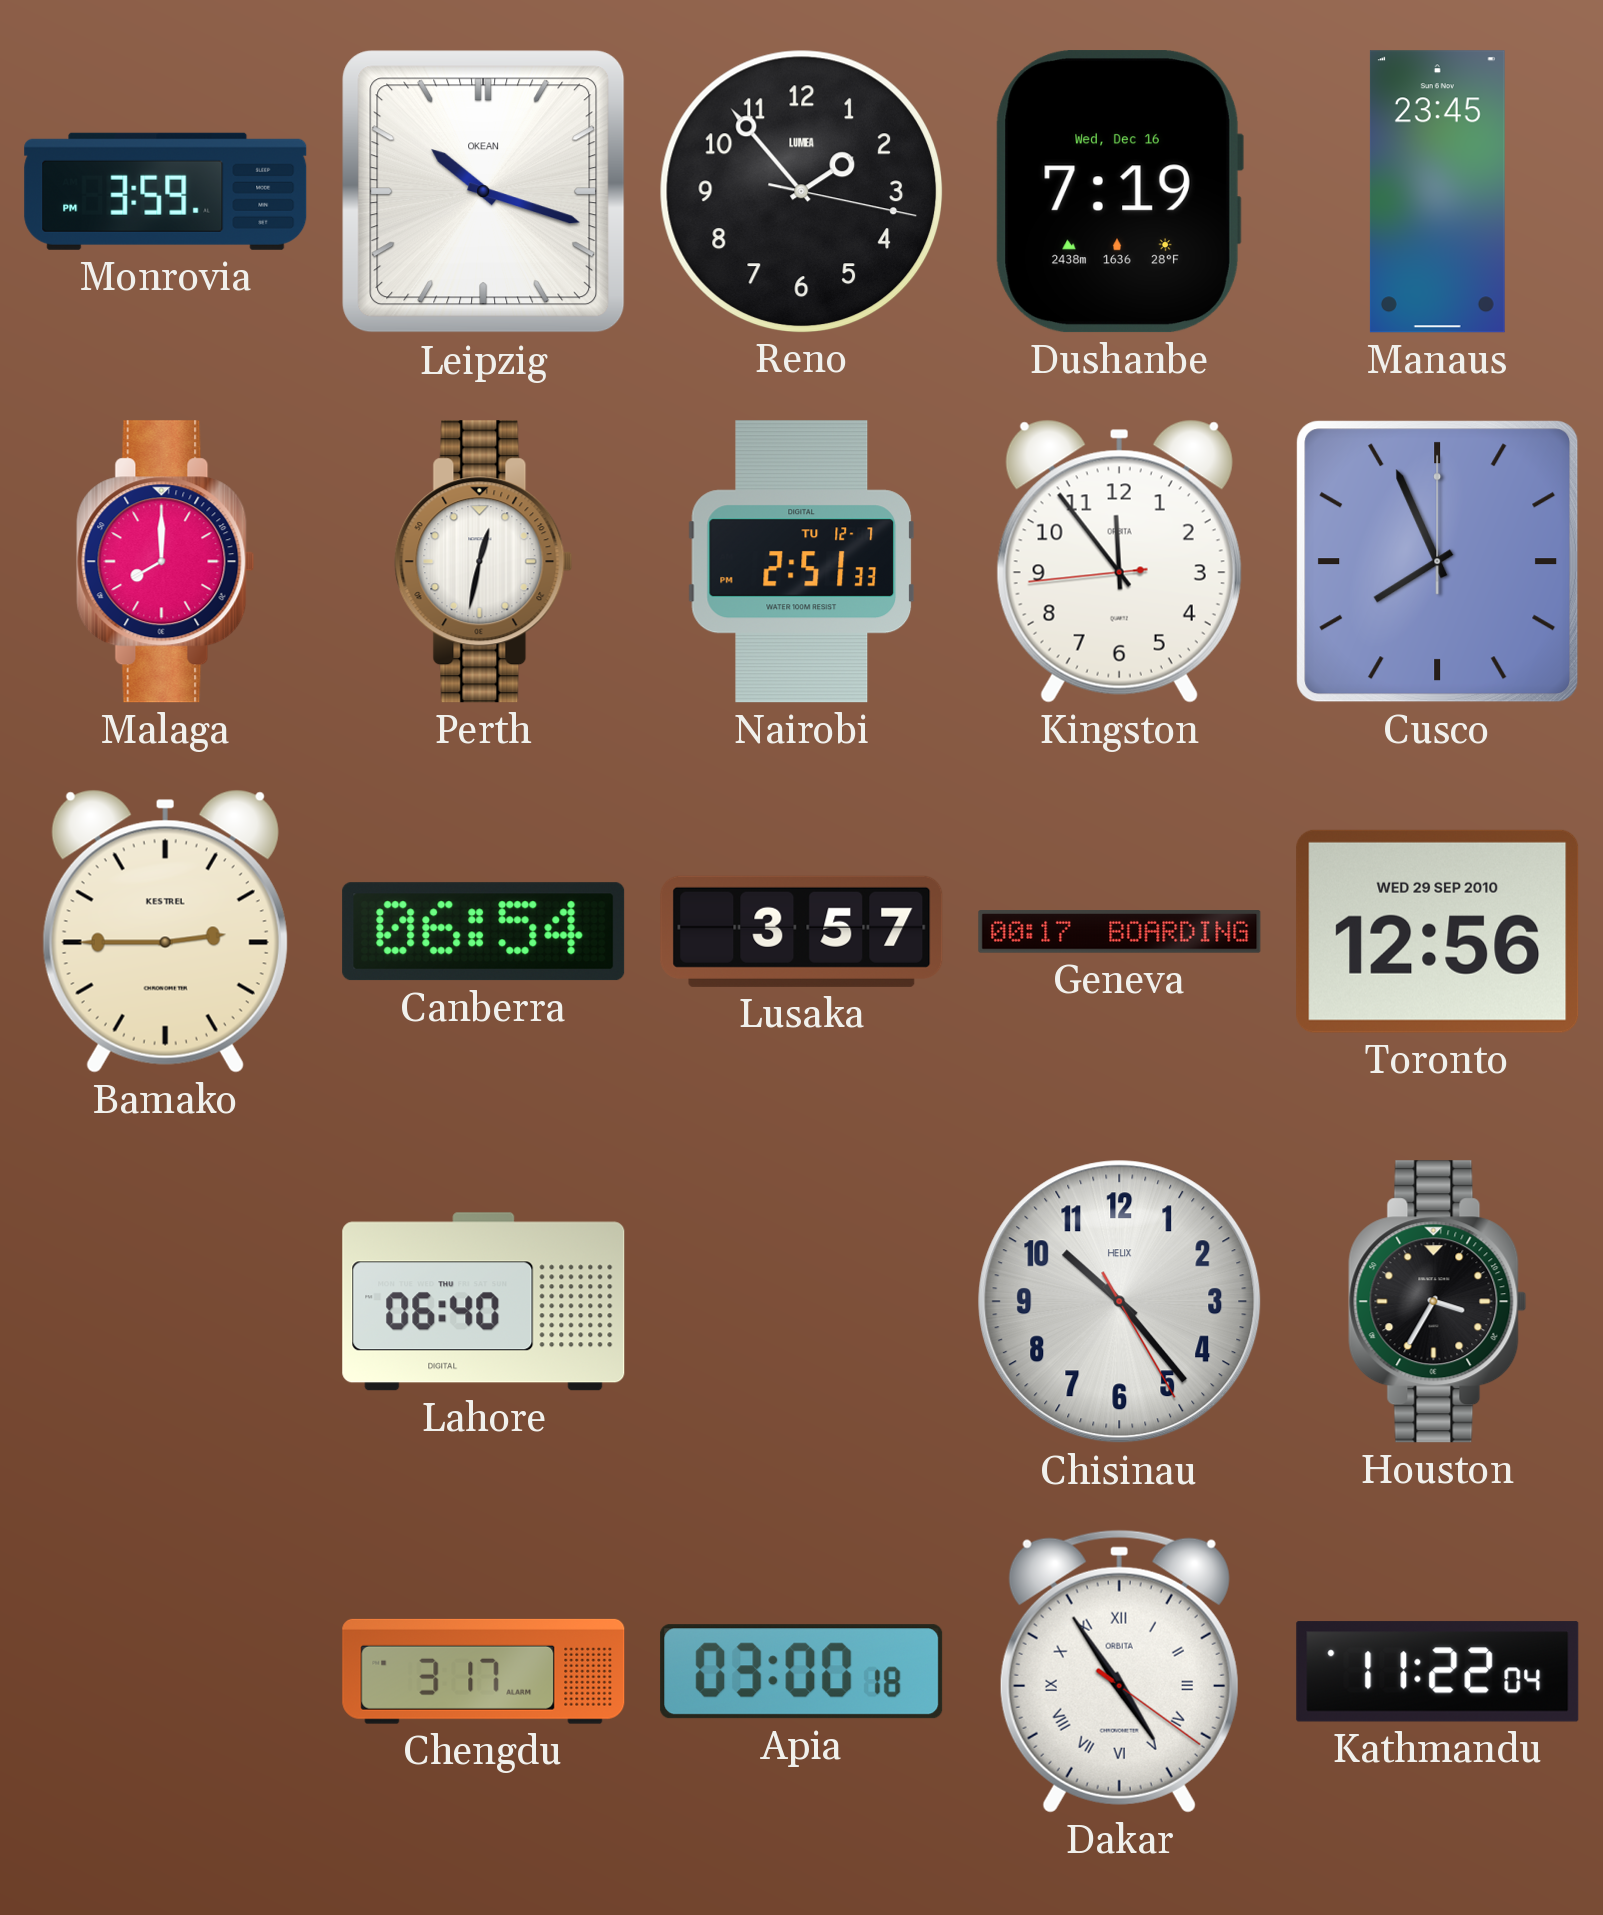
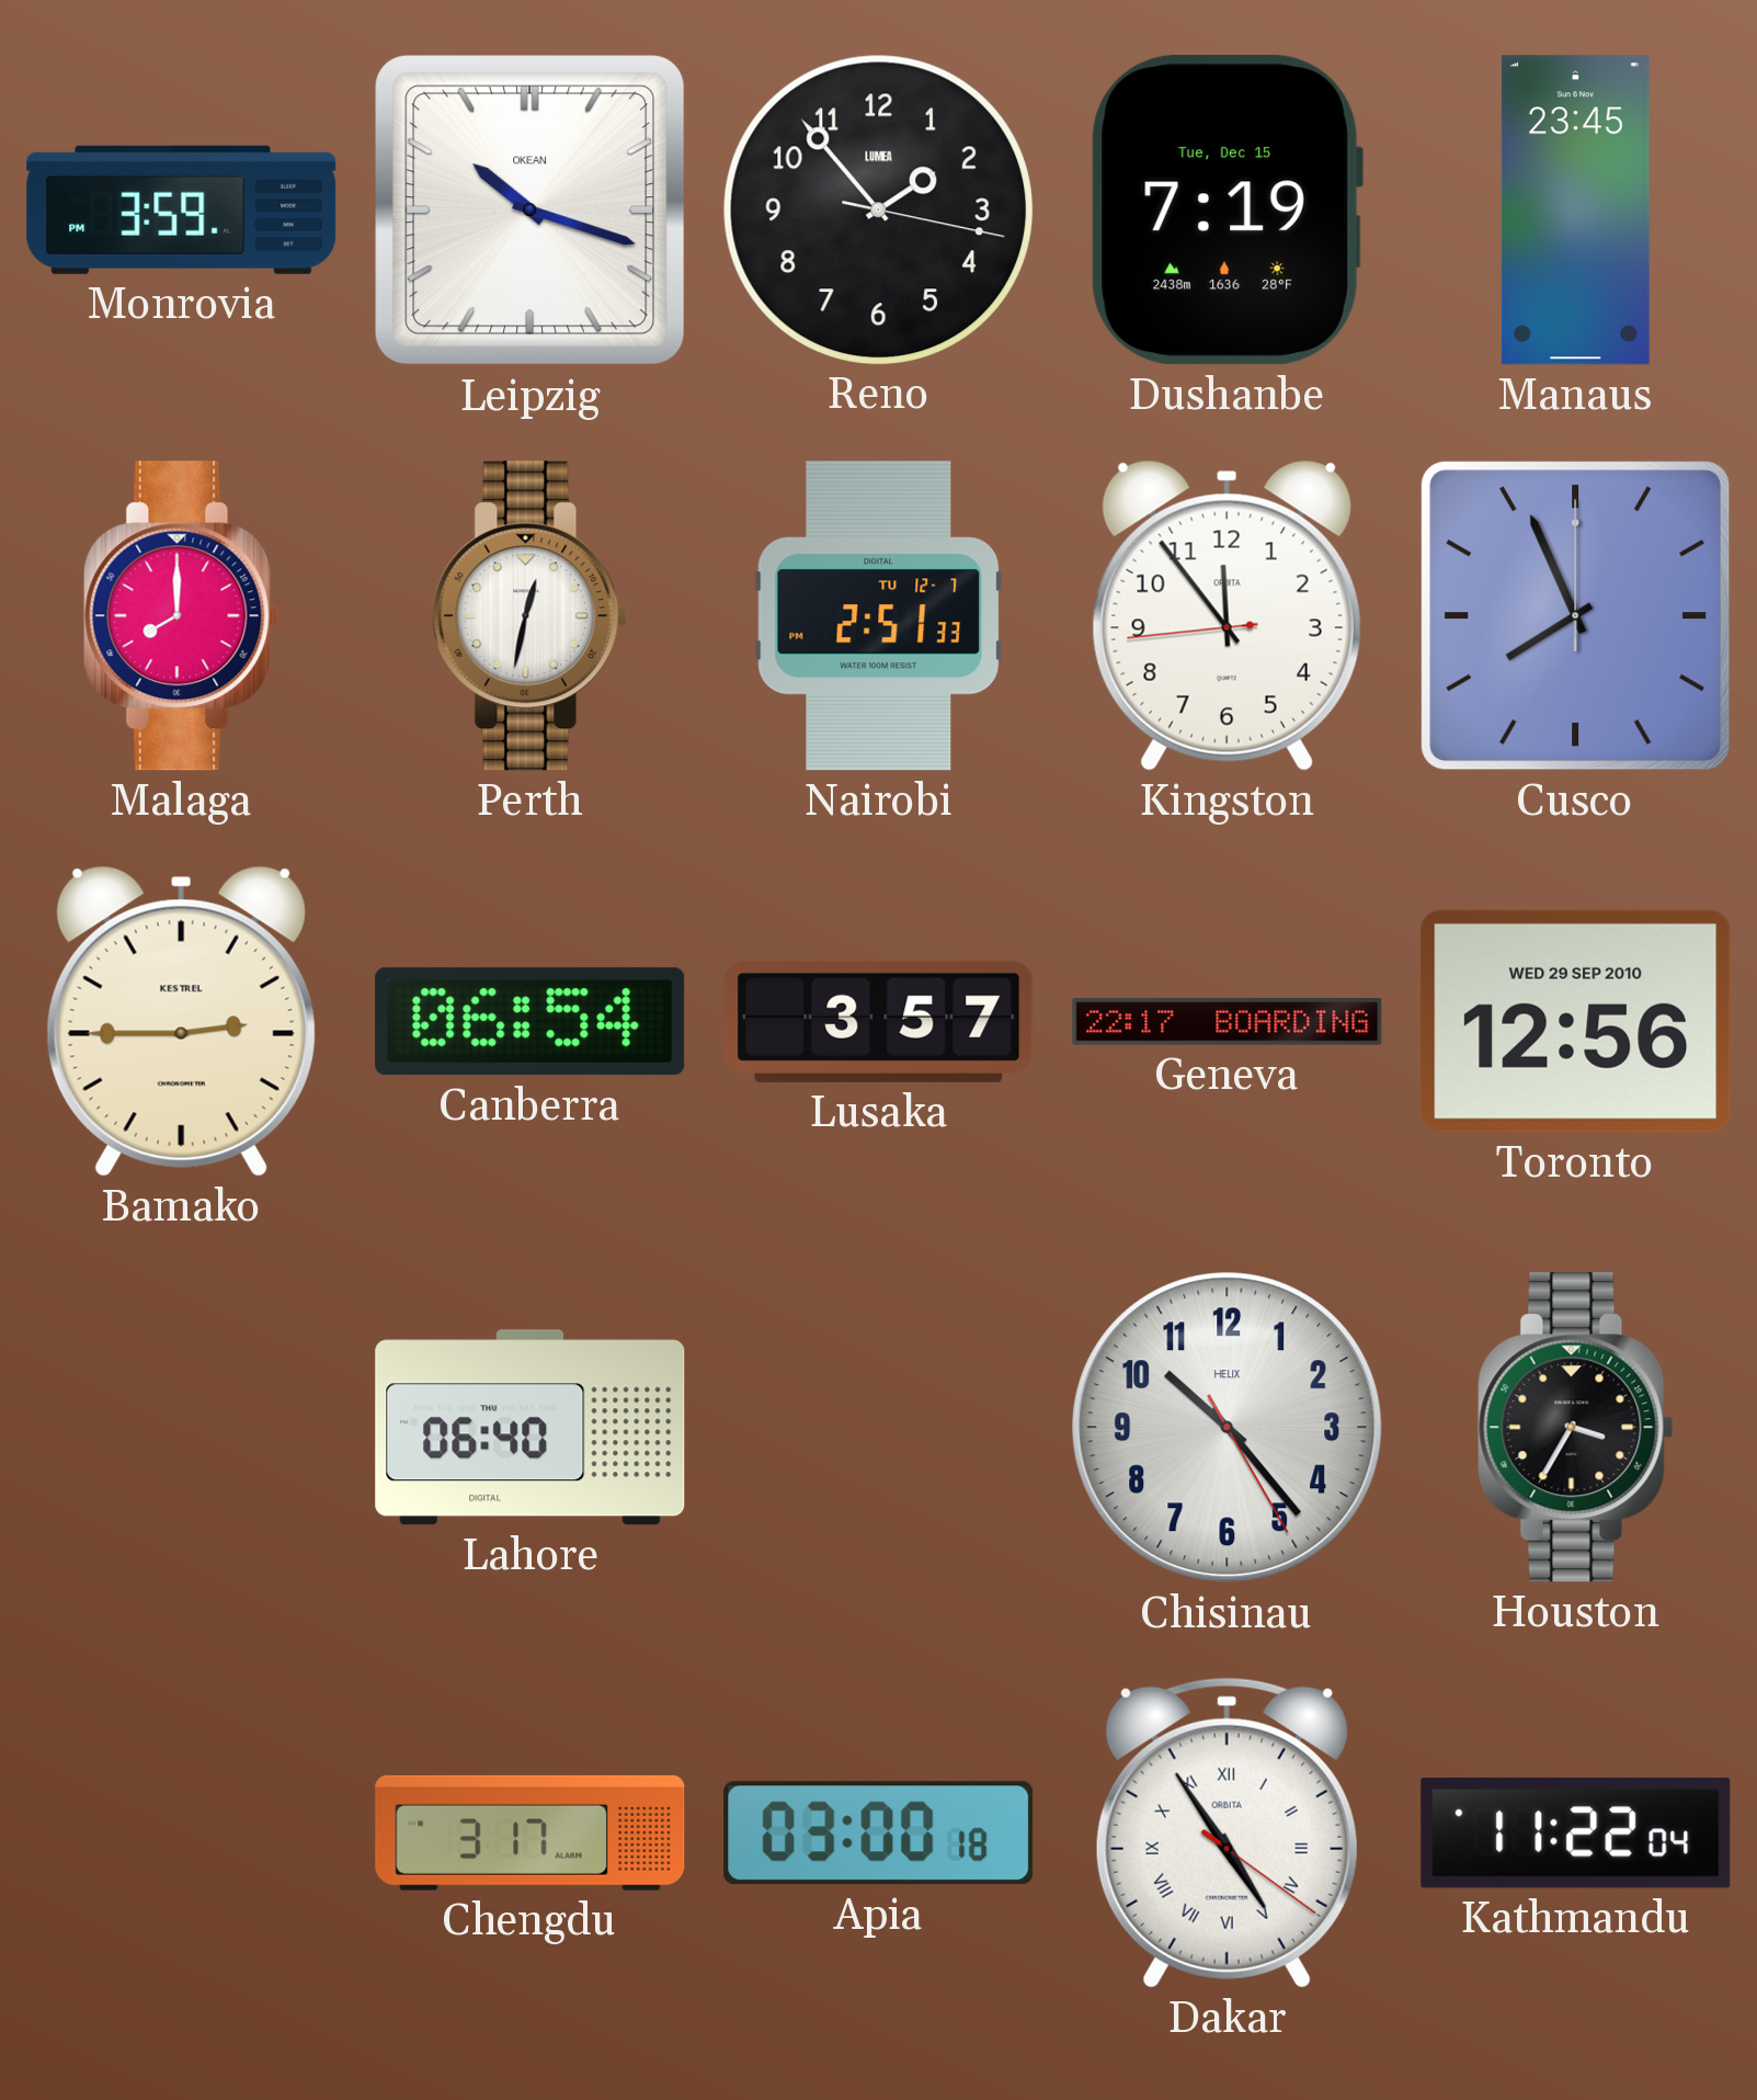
Dushanbe date: Wed, Dec 16 -> Tue, Dec 15 (1227, 211)
Geneva: 00:17 -> 22:17 (1228, 1022)
